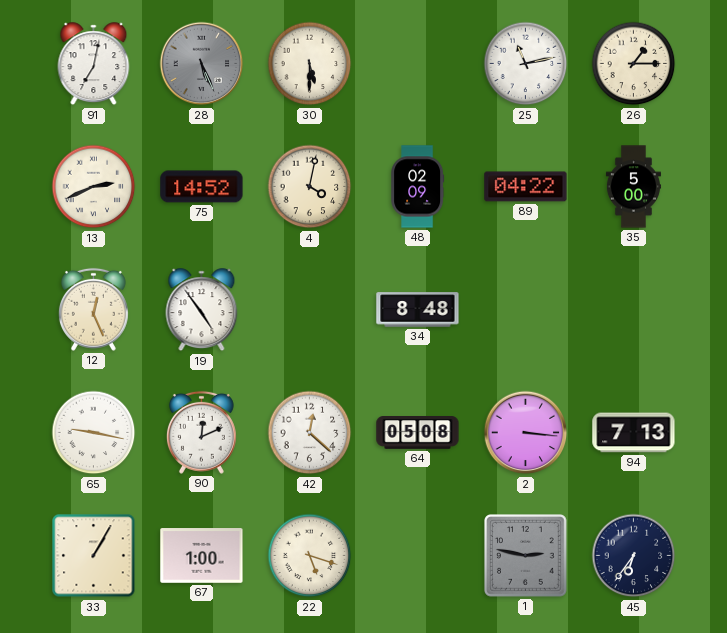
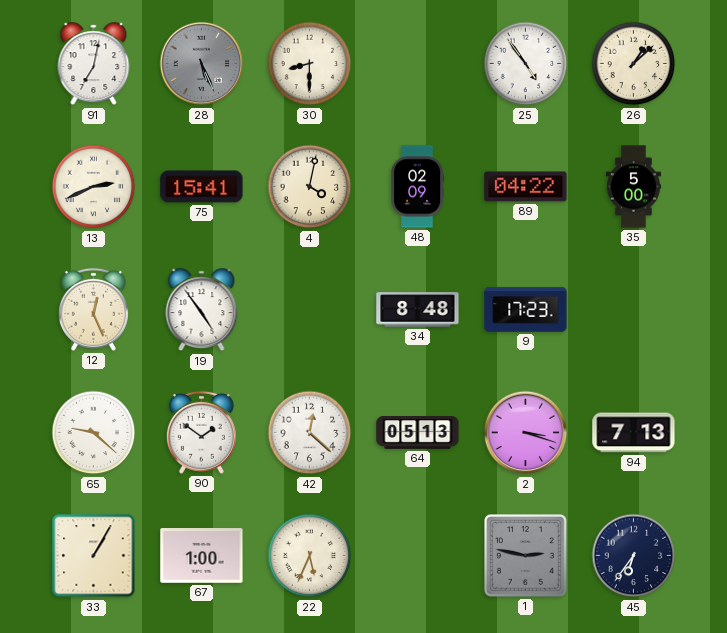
30: 5:30 -> 8:30 (310, 64)
25: 11:13 -> 4:54 (526, 64)
26: 1:15 -> 1:08 (634, 64)
75: 14:52 -> 15:41 (202, 187)
9: none -> 17:23 (526, 310)
65: 9:17 -> 9:22 (94, 433)
90: 12:11 -> 1:51 (201, 432)
64: 05:08 -> 05:13 (418, 433)
2: 3:16 -> 3:18 (526, 433)
22: 5:18 -> 5:34 (310, 556)
